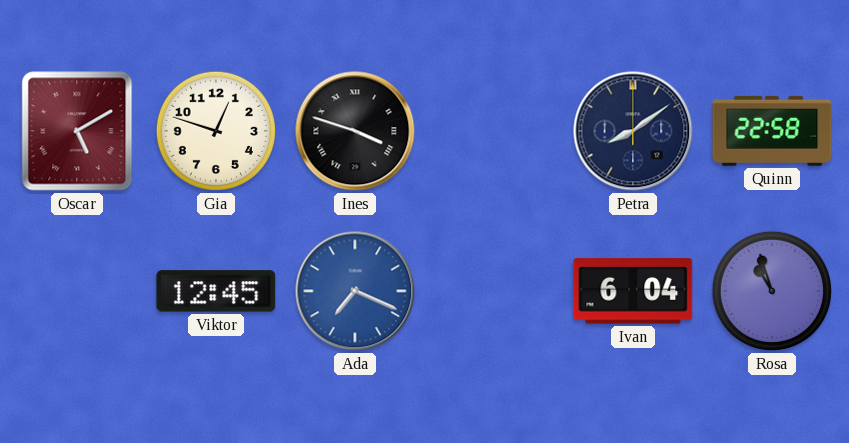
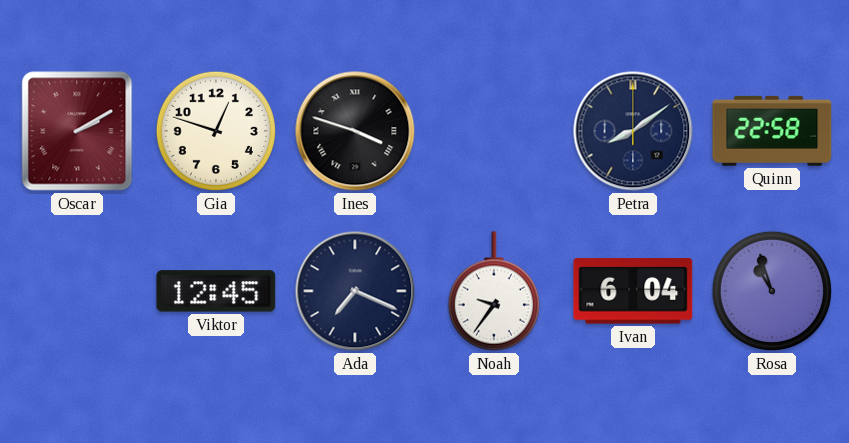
Oscar: 5:10 -> 2:10 (77, 131)
Ada dial: blue -> navy (355, 291)
Noah: none -> 9:36 (494, 291)
